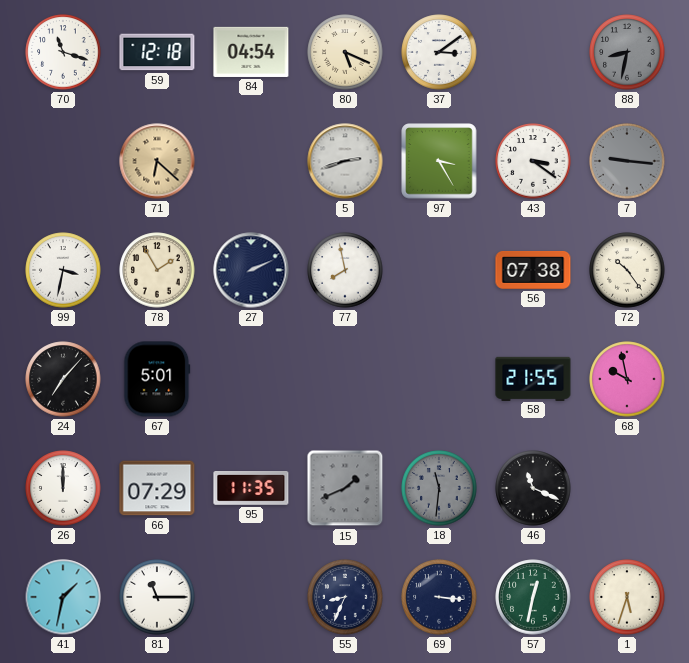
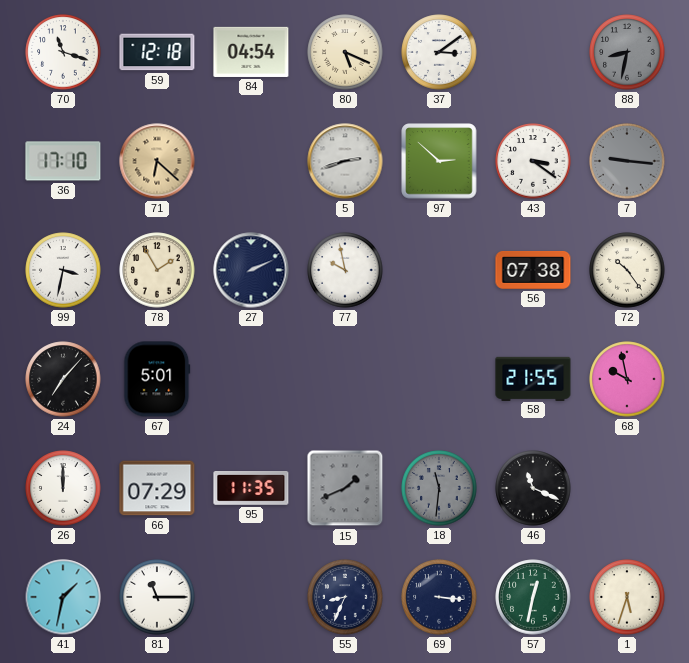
36: none -> 17:10 (63, 161)
97: 3:25 -> 2:52 (439, 161)
77: 7:58 -> 9:58 (345, 270)
